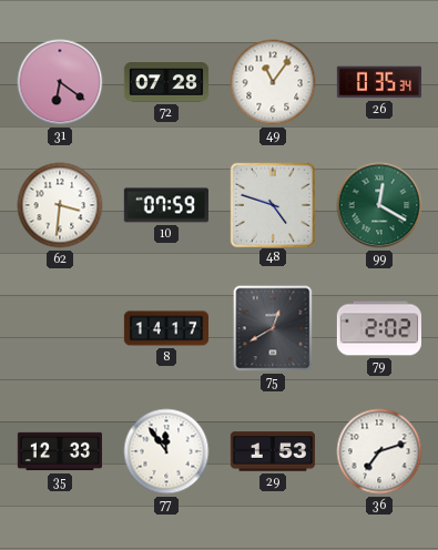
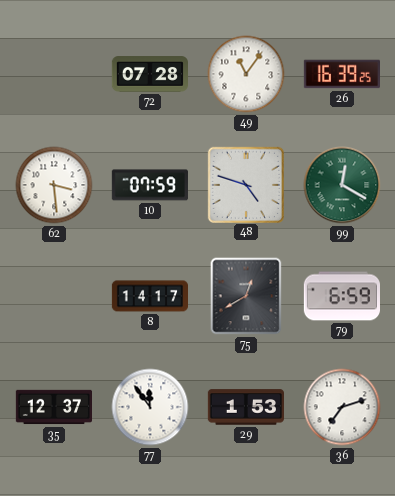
31: 6:21 -> none (60, 82)
26: 0:35 -> 16:39 (341, 74)
62: 3:31 -> 3:29 (54, 185)
79: 2:02 -> 6:59 (341, 296)
35: 12:33 -> 12:37 (53, 407)
